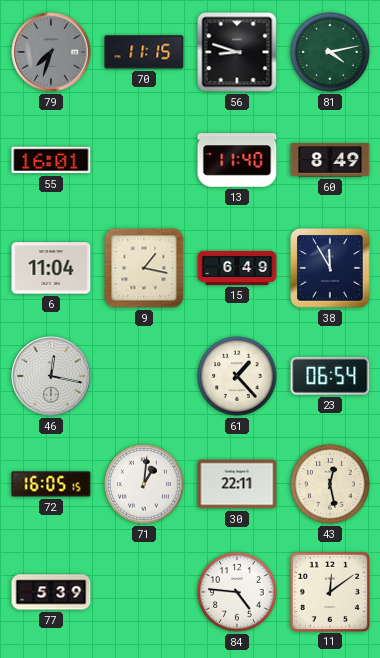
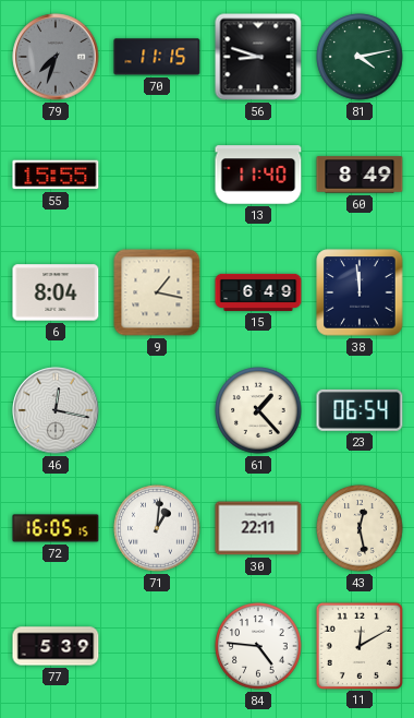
55: 16:01 -> 15:55 (56, 175)
6: 11:04 -> 8:04 (56, 292)
38: 11:55 -> 11:59 (360, 292)
11: 12:09 -> 12:10 (358, 645)
